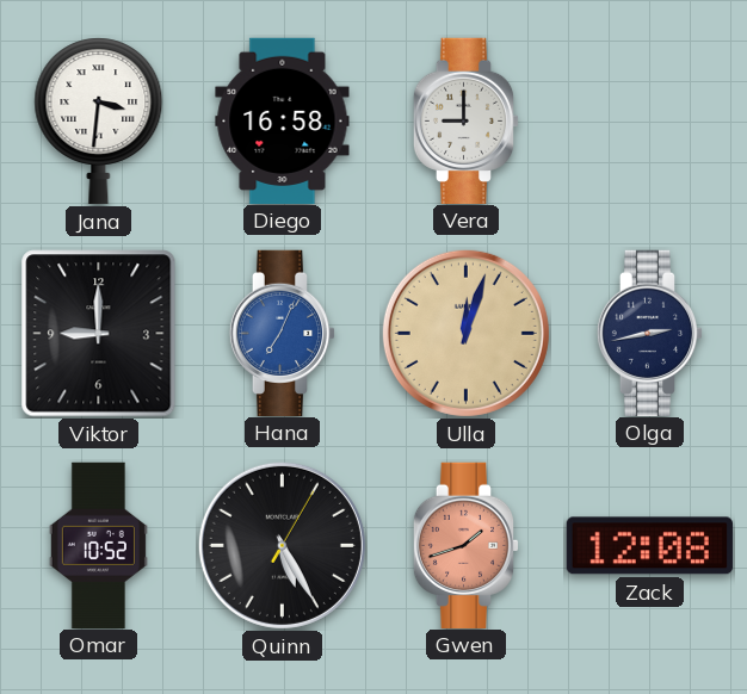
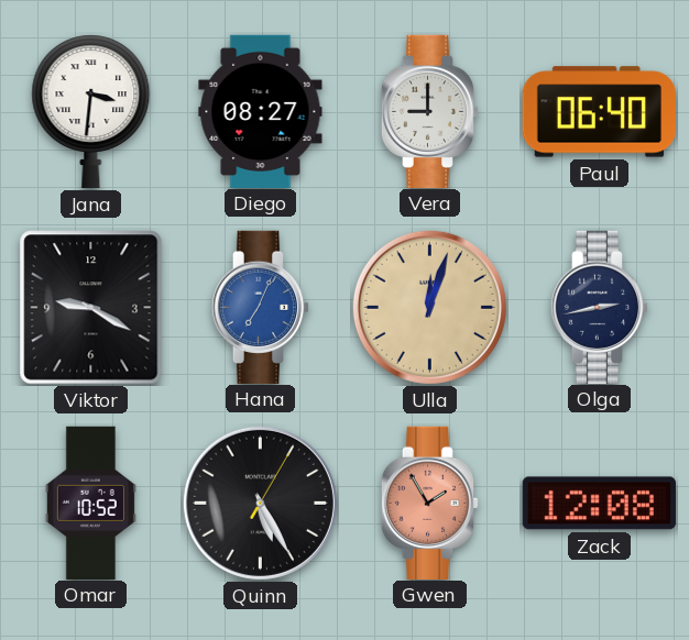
Diego: 16:58 -> 08:27 (261, 111)
Paul: none -> 06:40 (599, 112)
Viktor: 9:00 -> 9:20 (91, 308)
Gwen: 1:42 -> 1:55 (430, 503)
